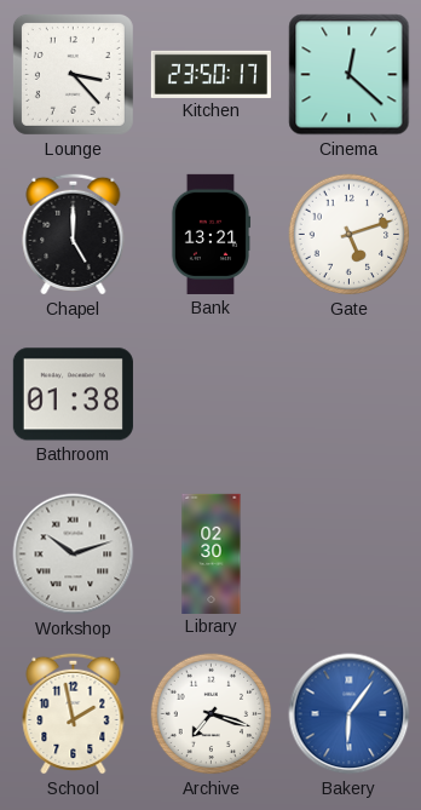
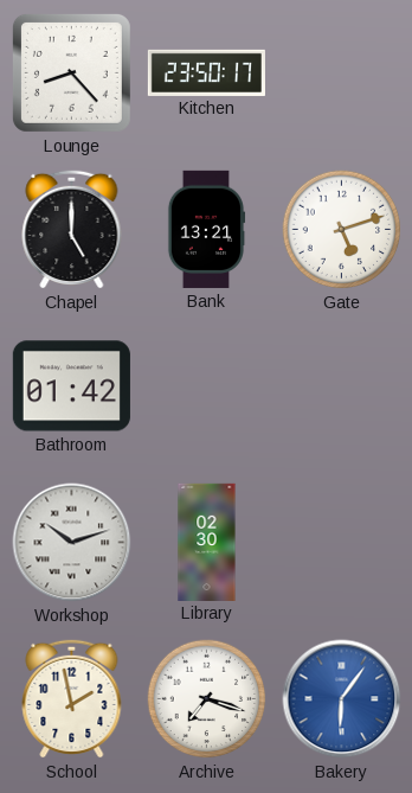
Lounge: 3:23 -> 8:23 (71, 72)
Cinema: 12:22 -> none (350, 75)
Bathroom: 01:38 -> 01:42 (71, 386)
